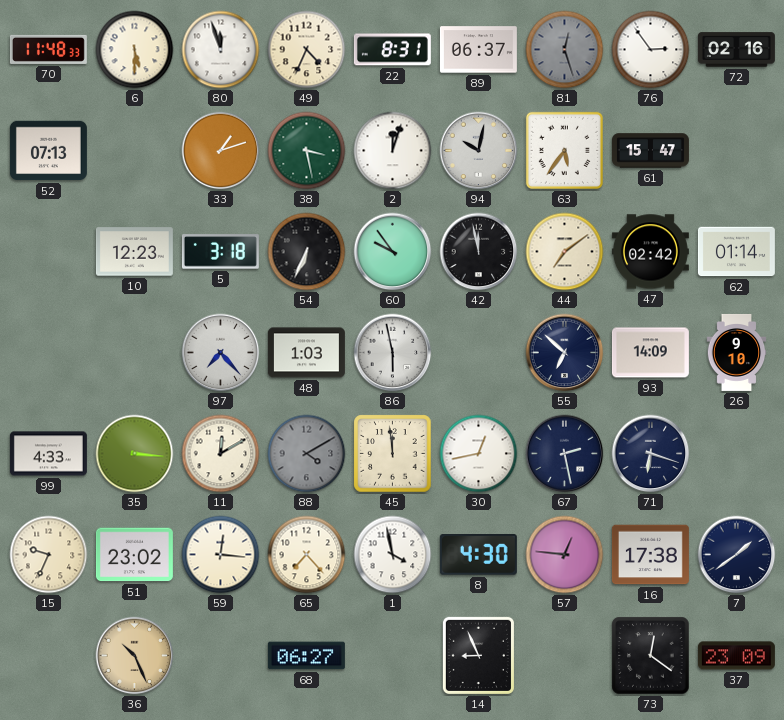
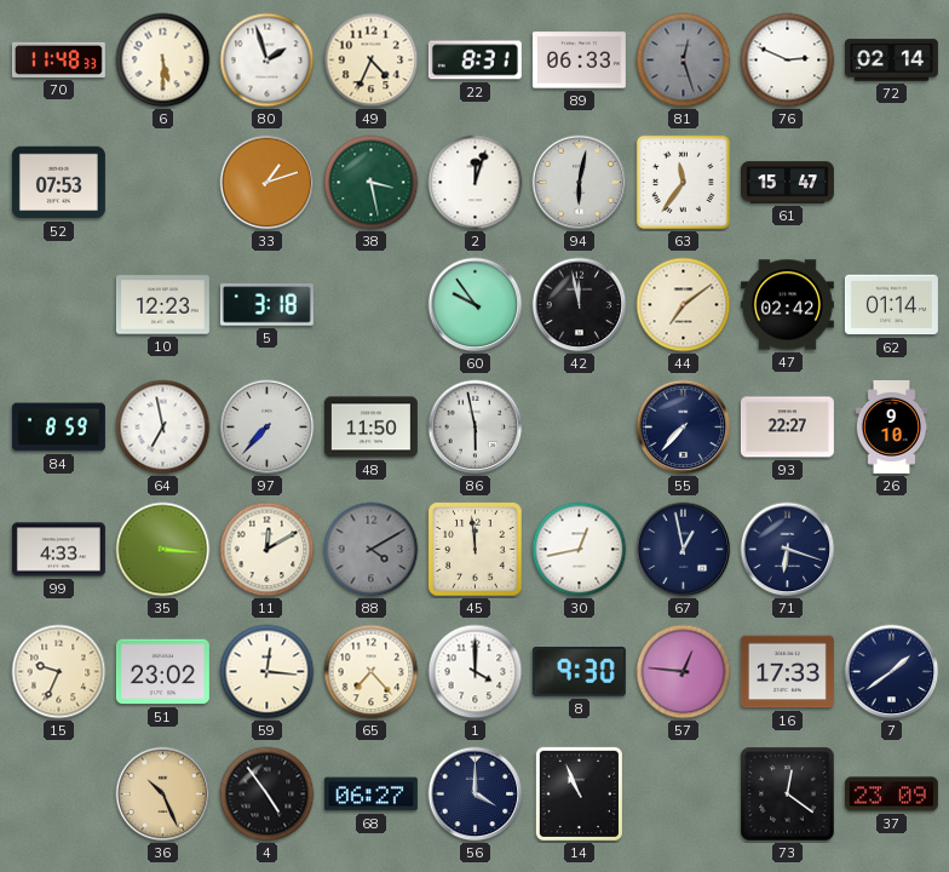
80: 11:57 -> 1:57 (268, 61)
89: 06:37 -> 06:33 (579, 61)
76: 2:54 -> 2:49 (788, 61)
72: 02:16 -> 02:14 (891, 61)
52: 07:13 -> 07:53 (58, 183)
94: 10:02 -> 6:02 (580, 183)
63: 5:36 -> 11:36 (683, 182)
54: 6:34 -> none (307, 252)
84: none -> 8:59 (58, 428)
64: none -> 6:58 (163, 428)
97: 7:23 -> 7:37 (268, 428)
48: 1:03 -> 11:50 (370, 428)
55: 6:52 -> 7:37 (684, 428)
93: 14:09 -> 22:27 (787, 428)
67: 2:28 -> 12:58 (684, 550)
1: 3:58 -> 4:00 (476, 672)
8: 4:30 -> 9:30 (579, 672)
16: 17:38 -> 17:33 (787, 672)
4: none -> 4:54 (268, 794)
56: none -> 4:00 (476, 794)
14: 8:56 -> 10:56 (579, 793)
